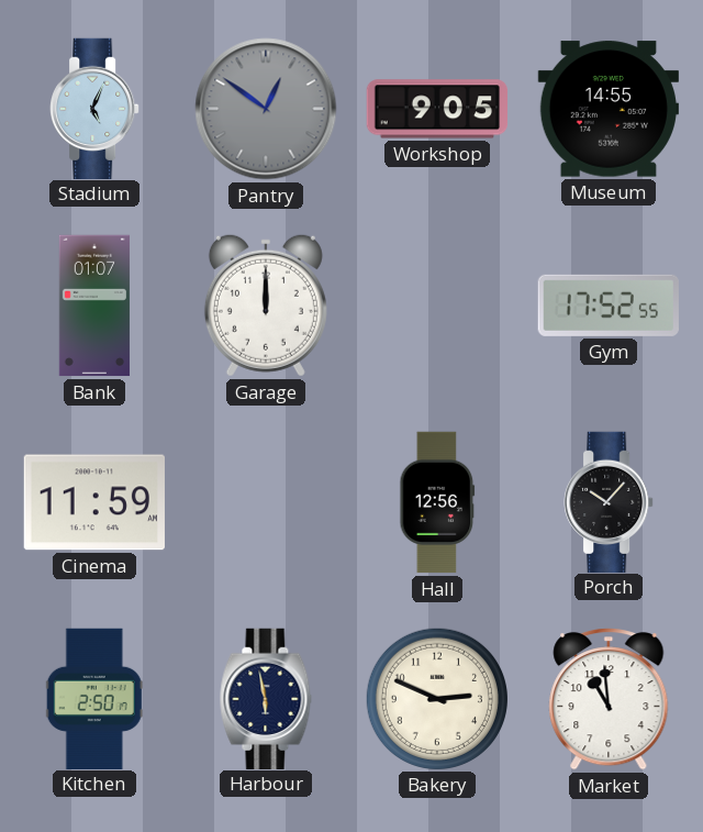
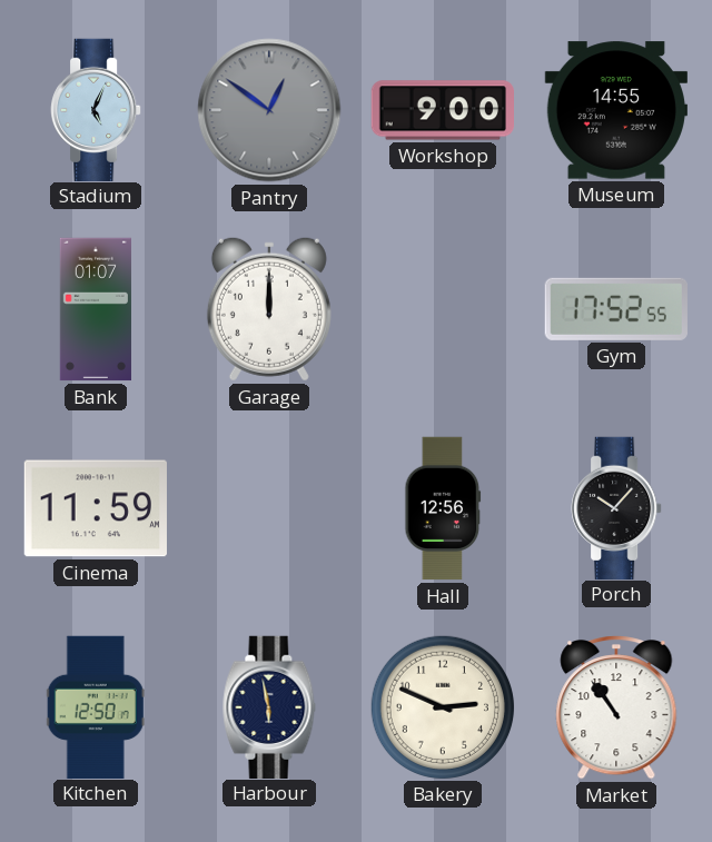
Workshop: 9:05 -> 9:00 (442, 110)
Kitchen: 2:50 -> 12:50 (96, 706)
Market: 10:59 -> 10:54 (616, 709)
